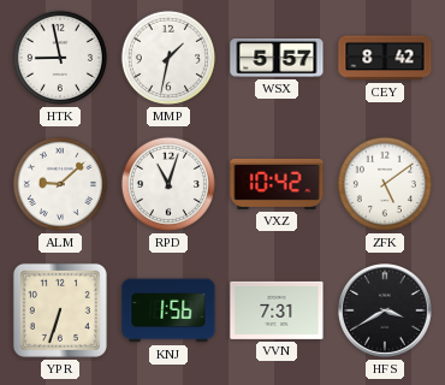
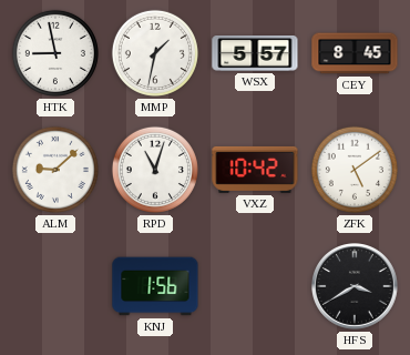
CEY: 8:42 -> 8:45 (355, 53)
YPR: 6:33 -> none (60, 310)
VVN: 7:31 -> none (277, 310)
